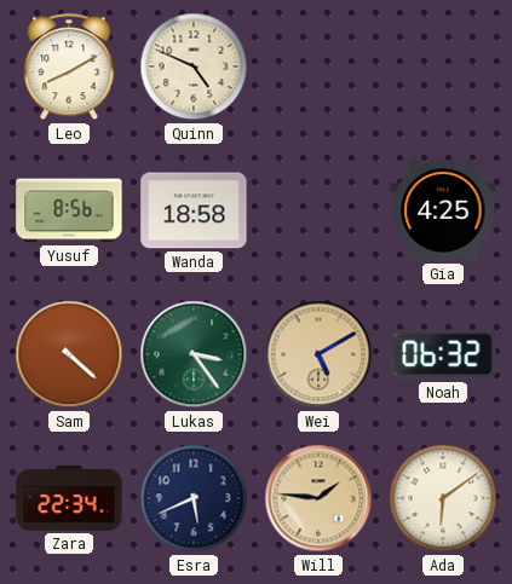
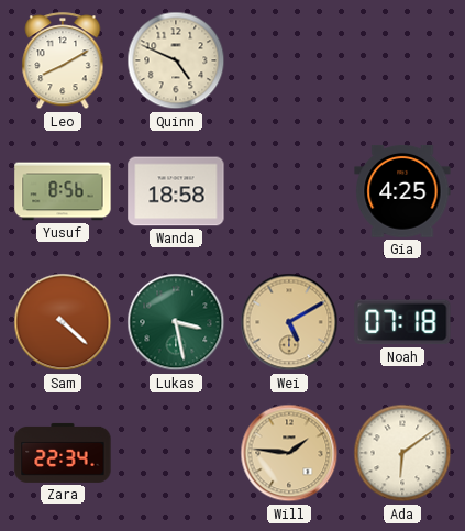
Lukas: 3:24 -> 3:28 (176, 322)
Noah: 06:32 -> 07:18 (402, 322)
Esra: 5:41 -> none (194, 498)
